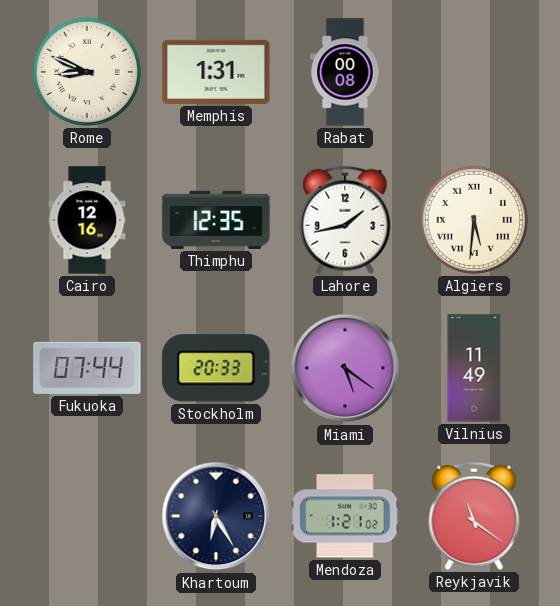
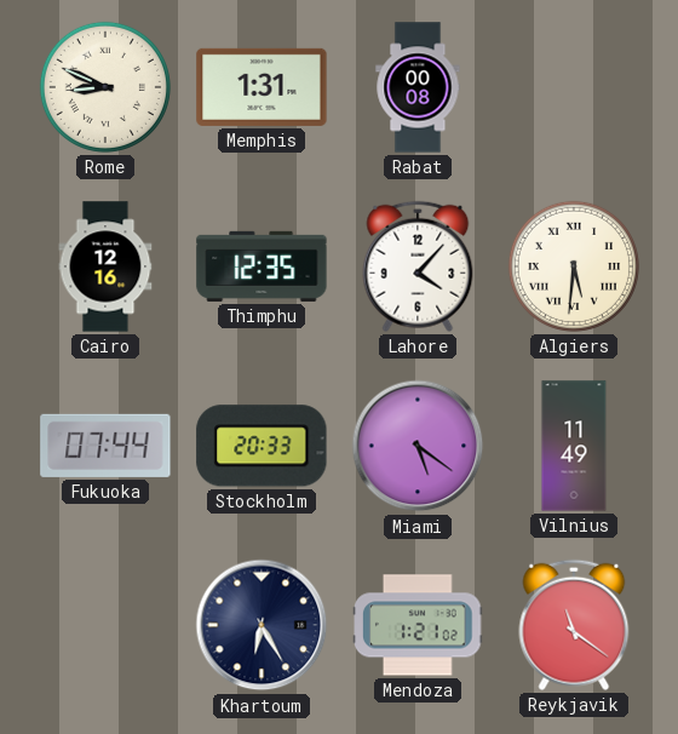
Lahore: 1:43 -> 4:07 (418, 266)
